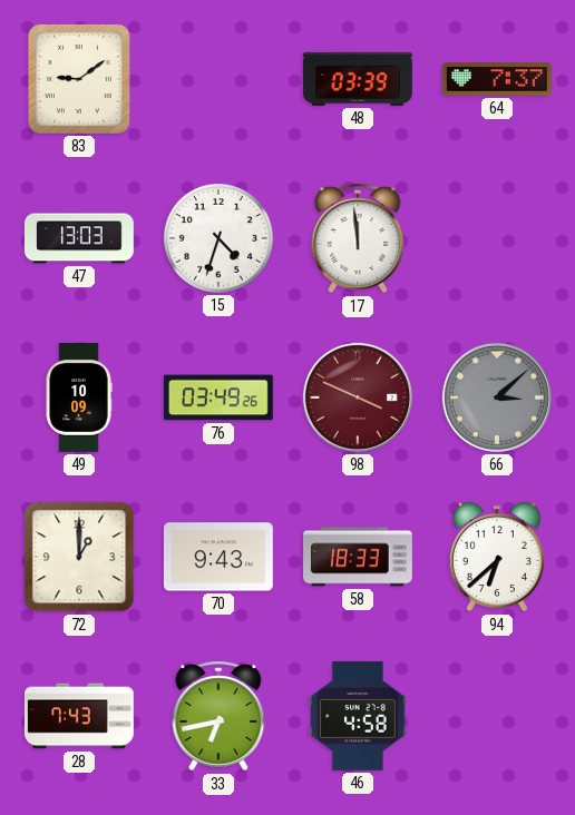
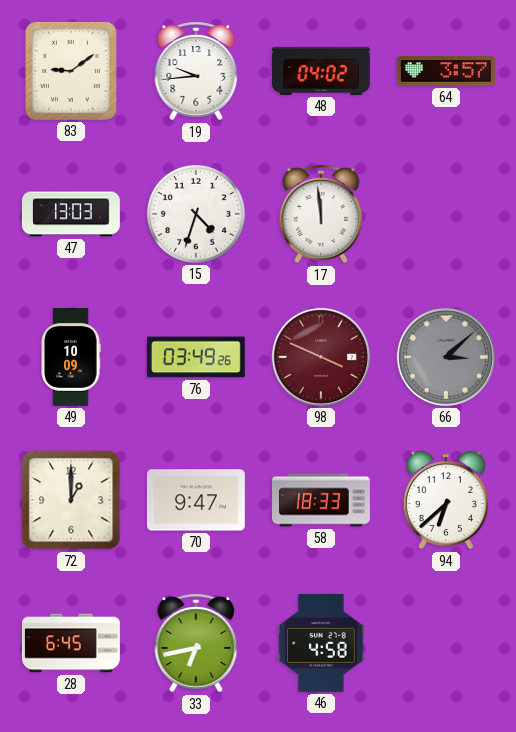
19: none -> 9:44 (196, 71)
48: 03:39 -> 04:02 (321, 71)
64: 7:37 -> 3:57 (446, 71)
70: 9:43 -> 9:47 (196, 500)
28: 7:43 -> 6:45 (71, 643)
